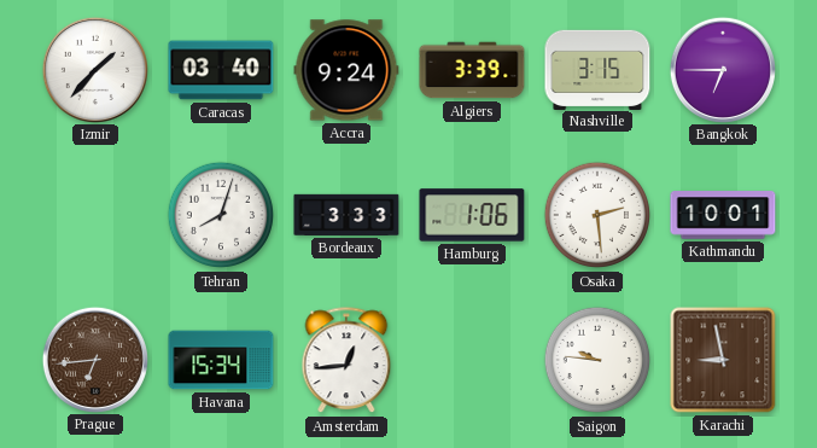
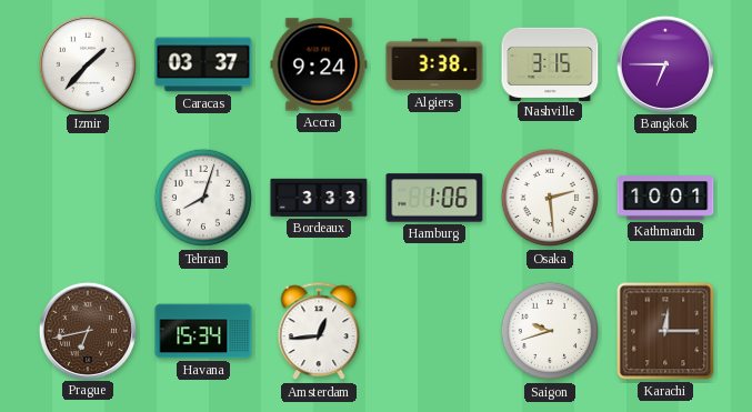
Caracas: 03:40 -> 03:37 (203, 64)
Algiers: 3:39 -> 3:38 (434, 64)
Prague: 6:44 -> 6:43 (87, 330)
Saigon: 9:46 -> 9:42 (550, 331)
Karachi: 8:58 -> 12:15 (665, 331)
